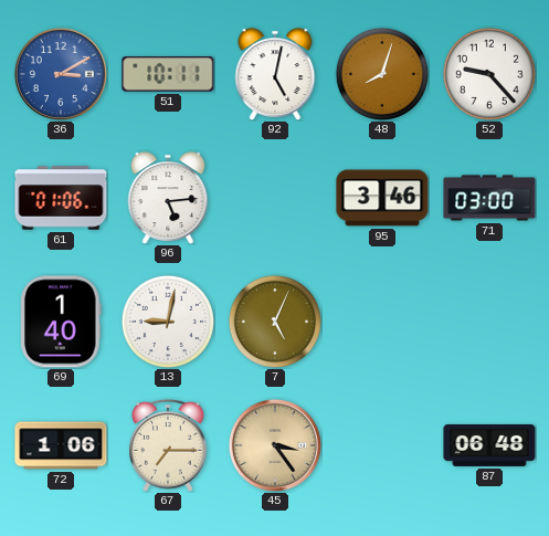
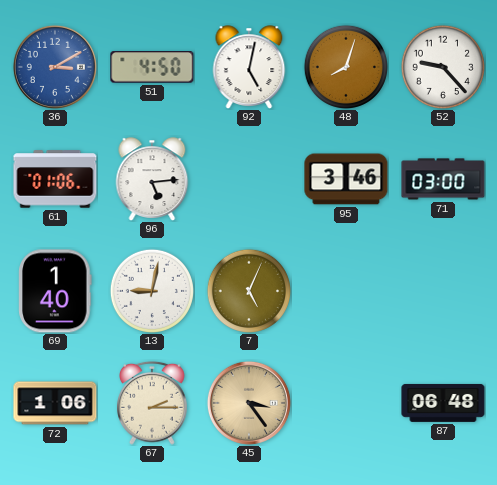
51: 10:11 -> 4:50 (152, 67)
67: 7:15 -> 2:15 (153, 403)
